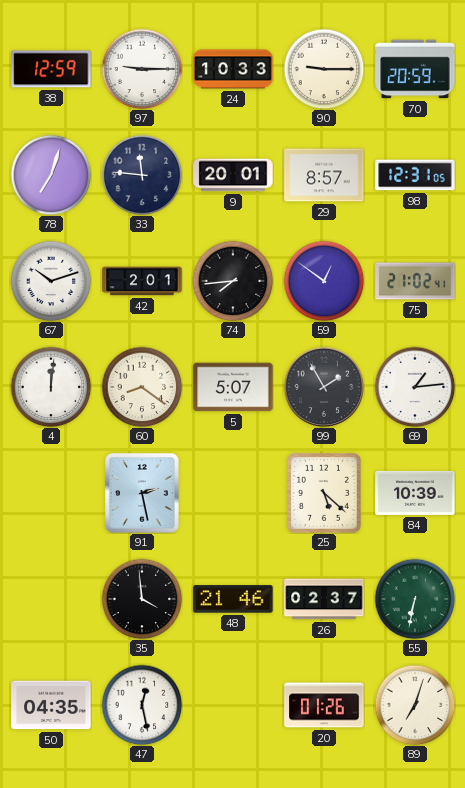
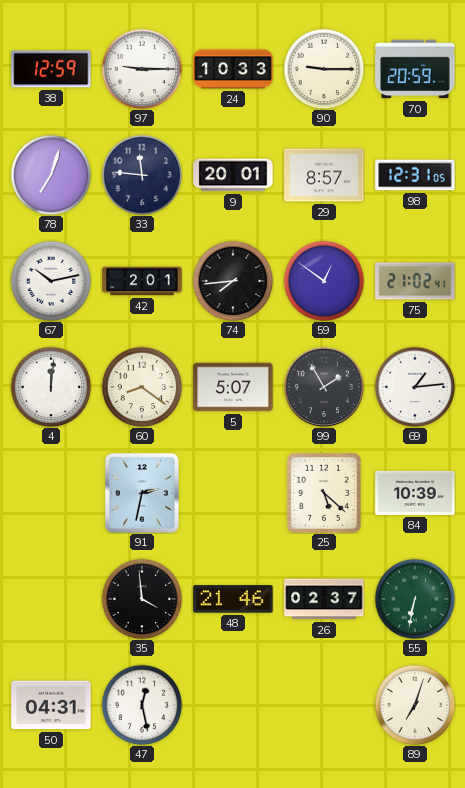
67: 10:12 -> 10:13 (51, 281)
91: 2:28 -> 2:32 (142, 494)
50: 04:35 -> 04:31 (51, 705)
20: 01:26 -> none (324, 705)
